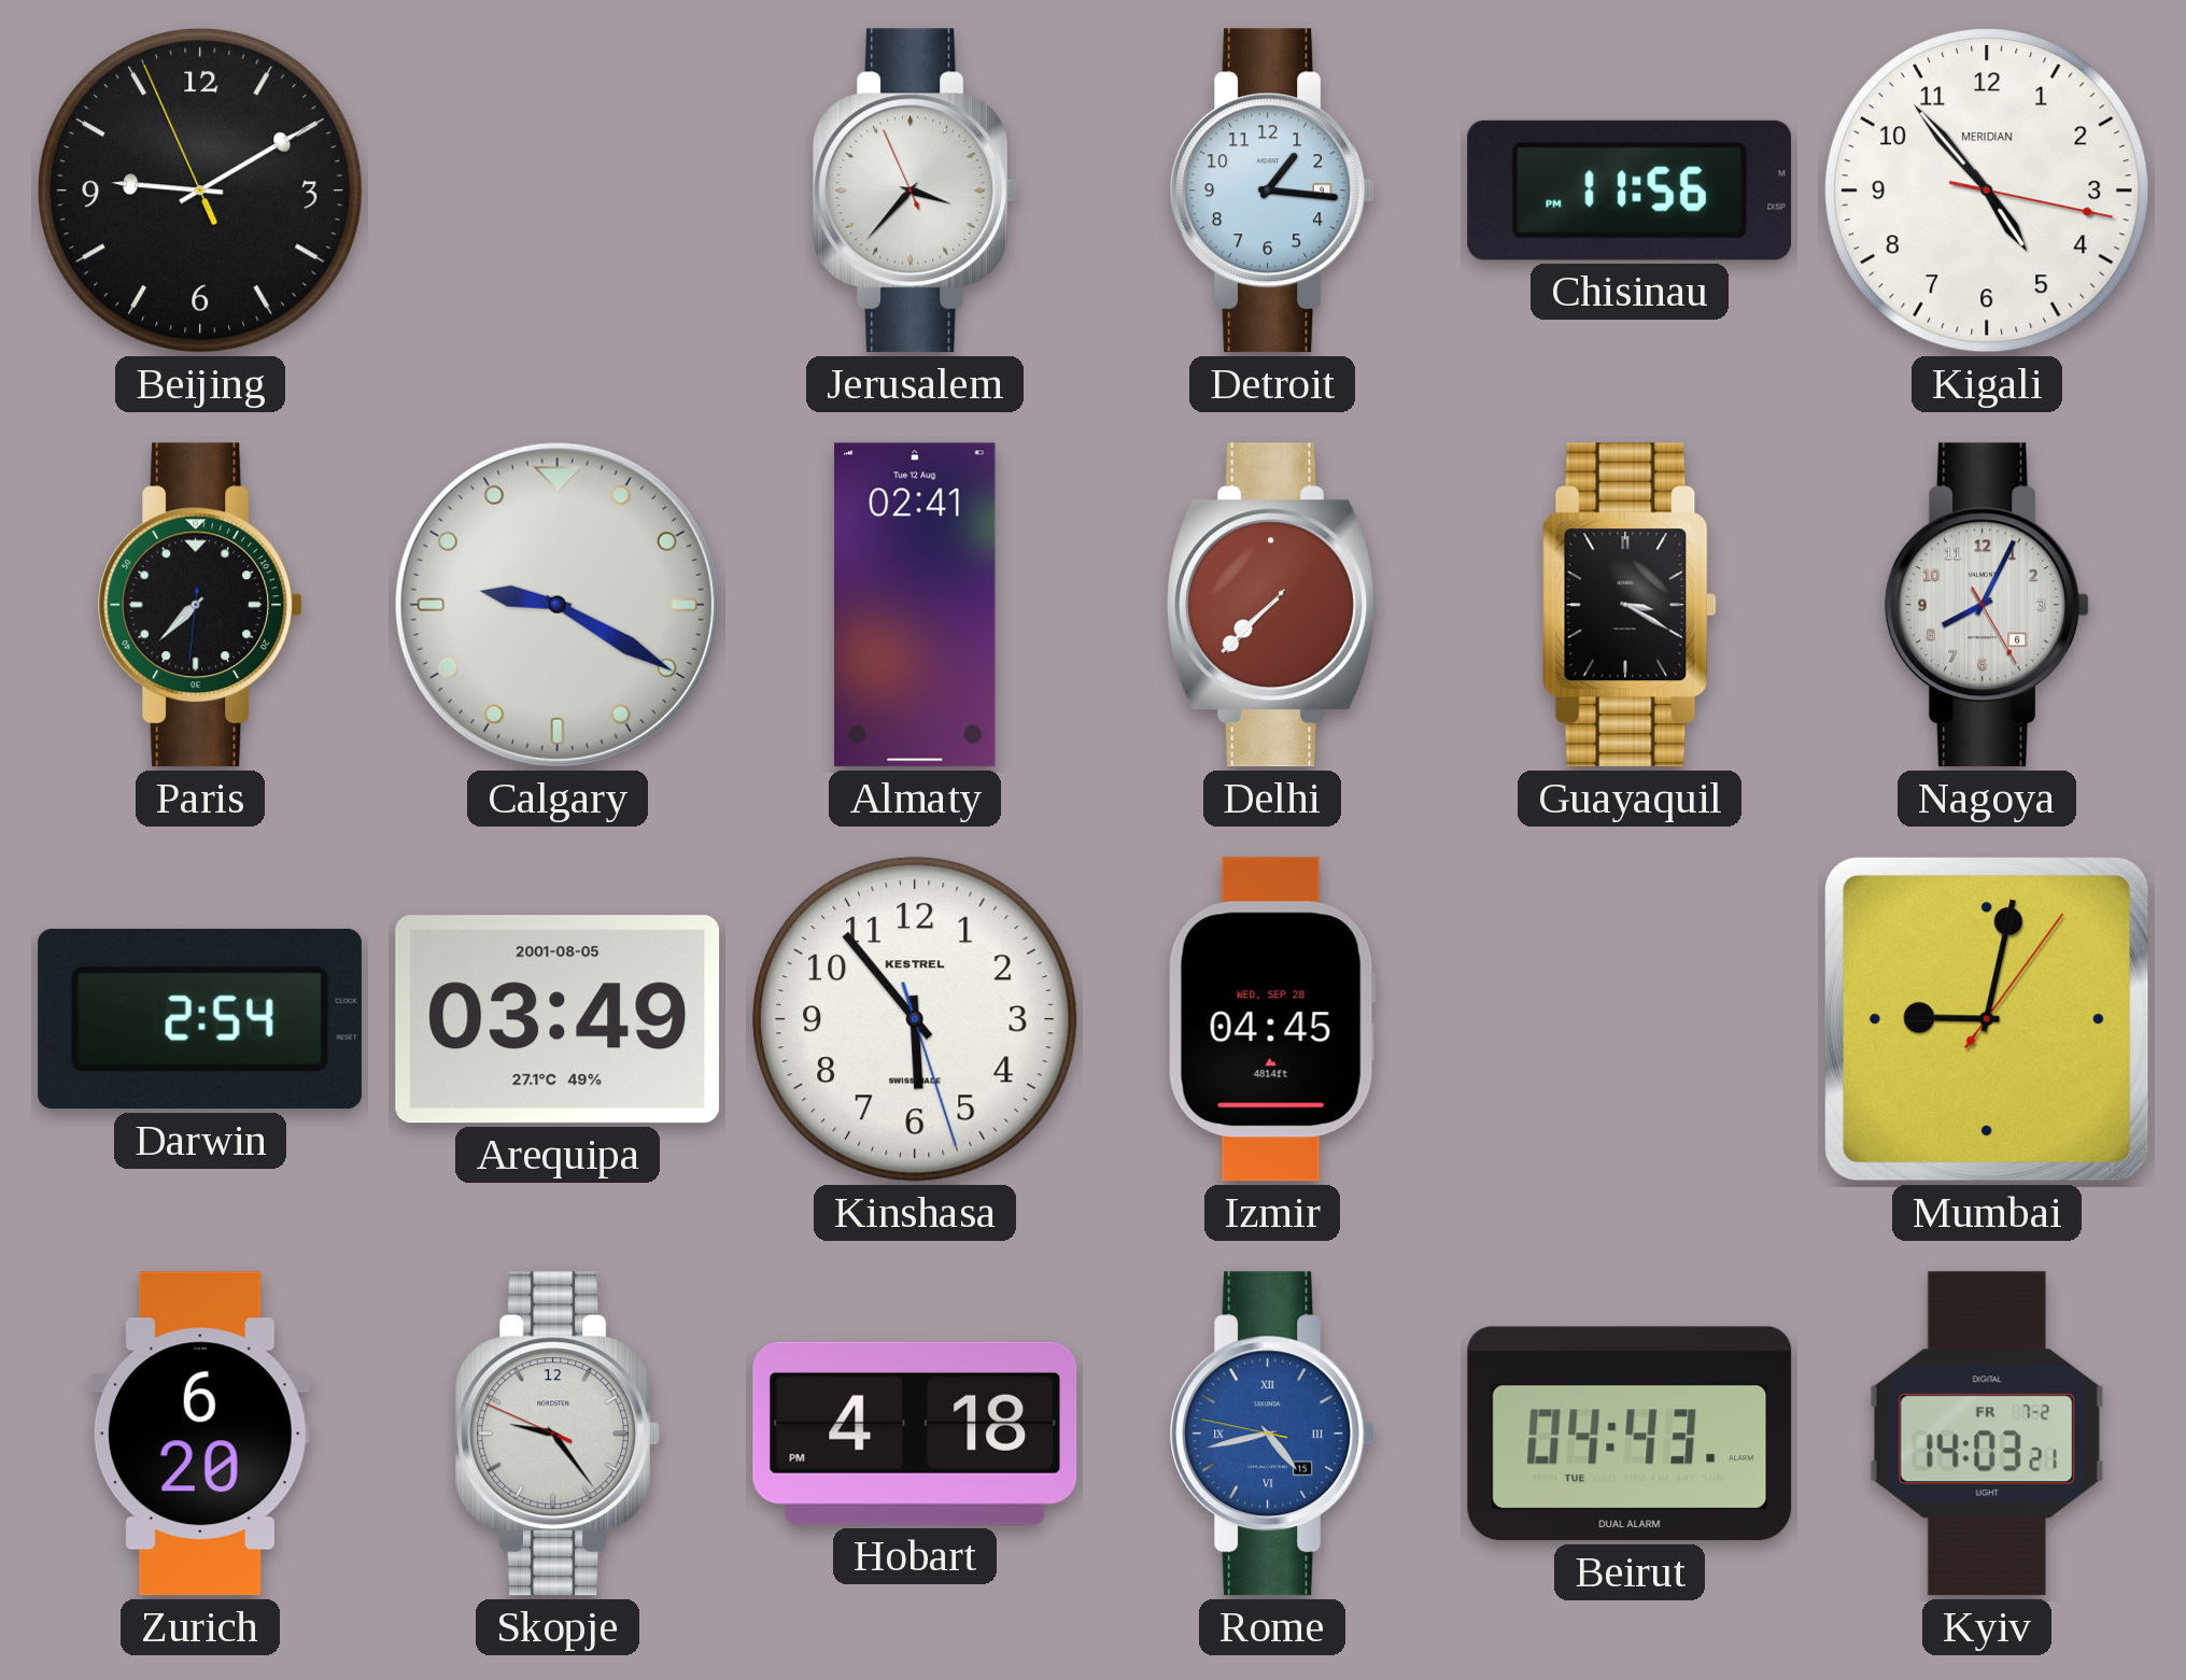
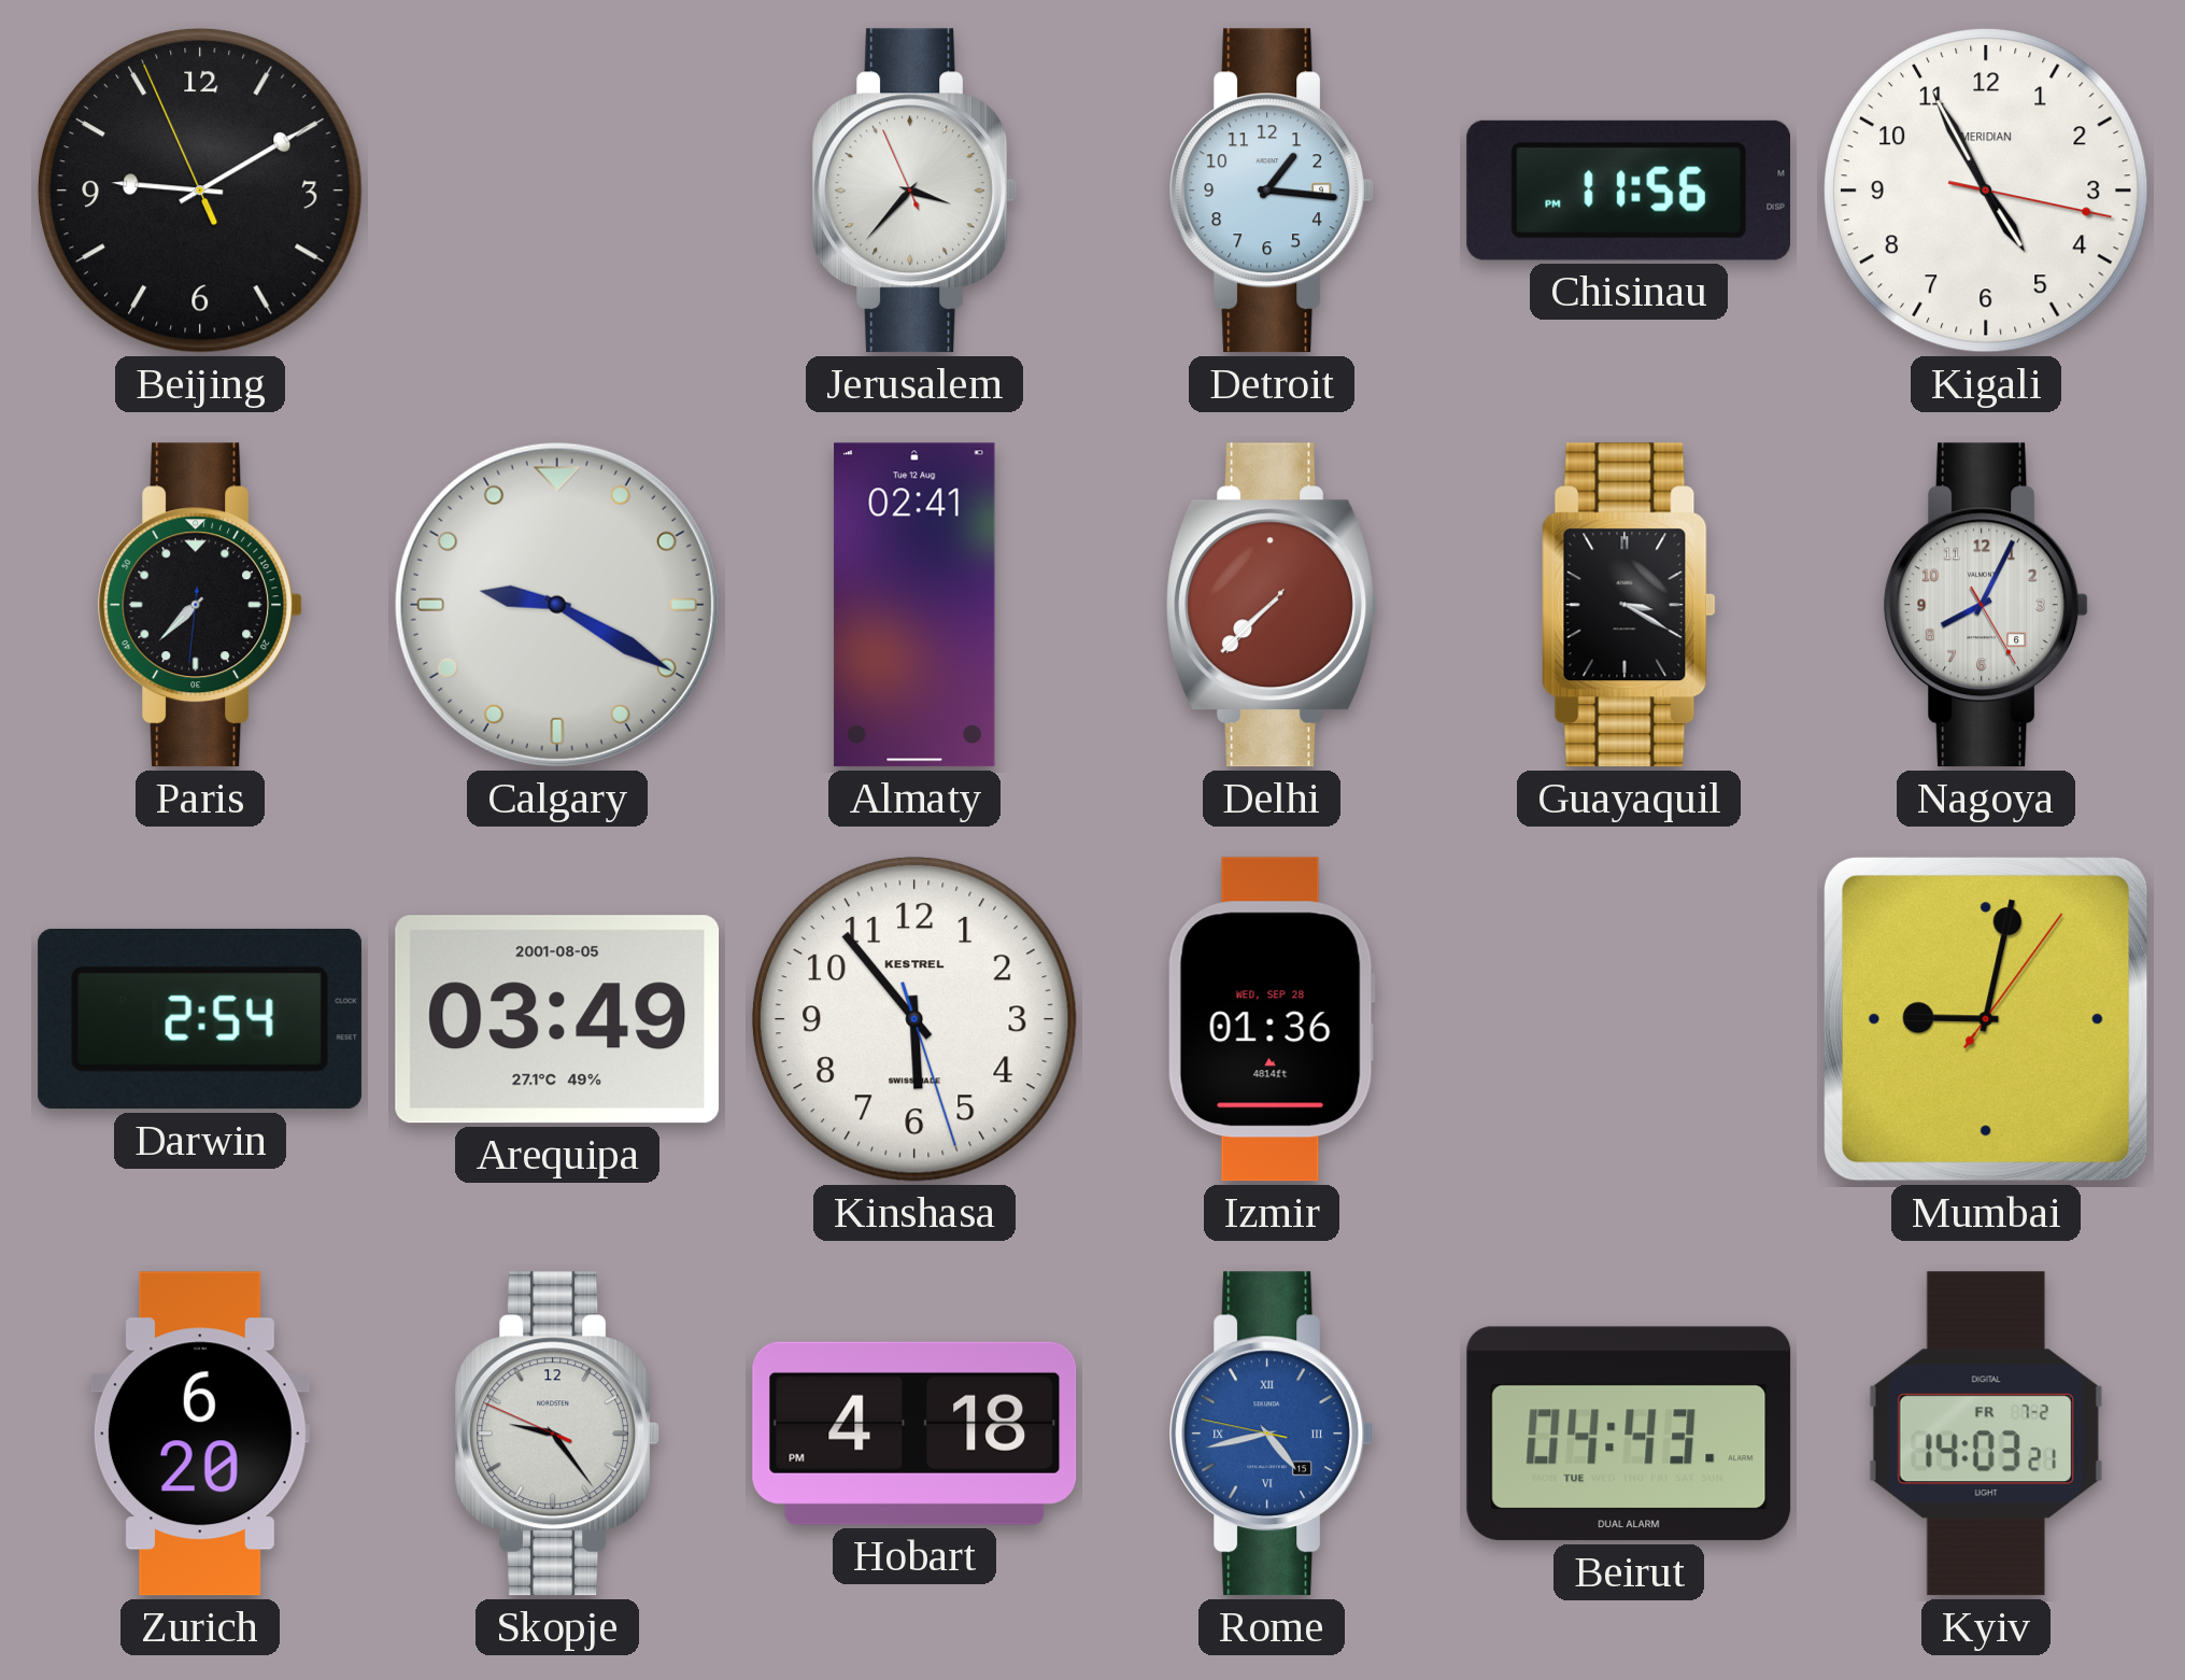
Kigali: 4:53 -> 4:55 (1986, 190)
Izmir: 04:45 -> 01:36 (1272, 1019)
